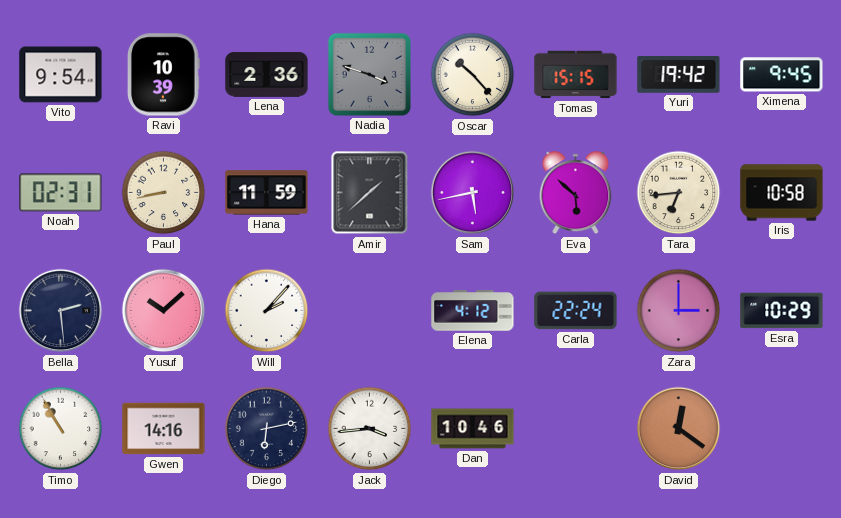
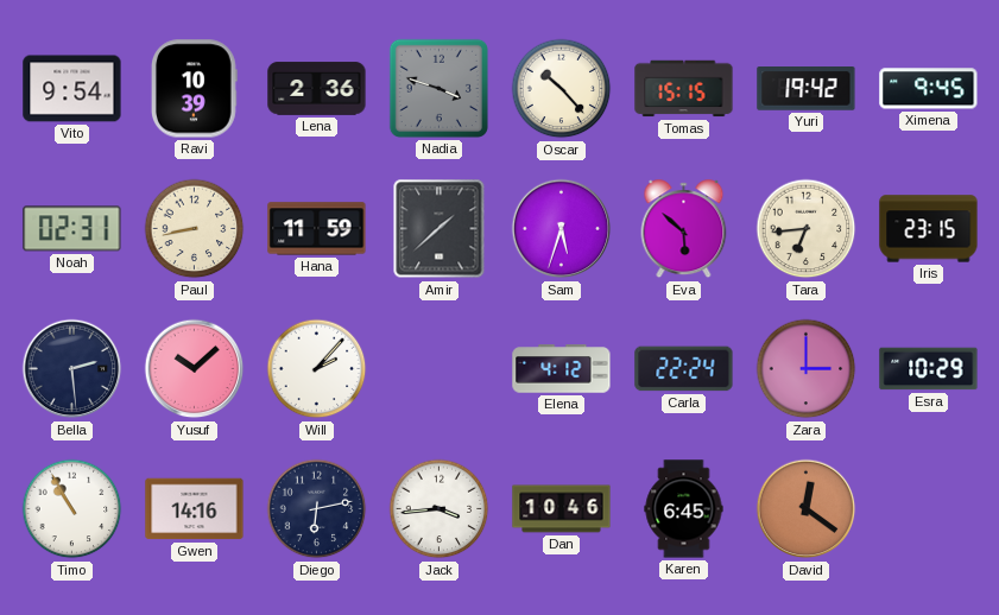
Sam: 5:43 -> 5:33 (562, 229)
Iris: 10:58 -> 23:15 (929, 229)
Karen: none -> 6:45 (684, 509)
